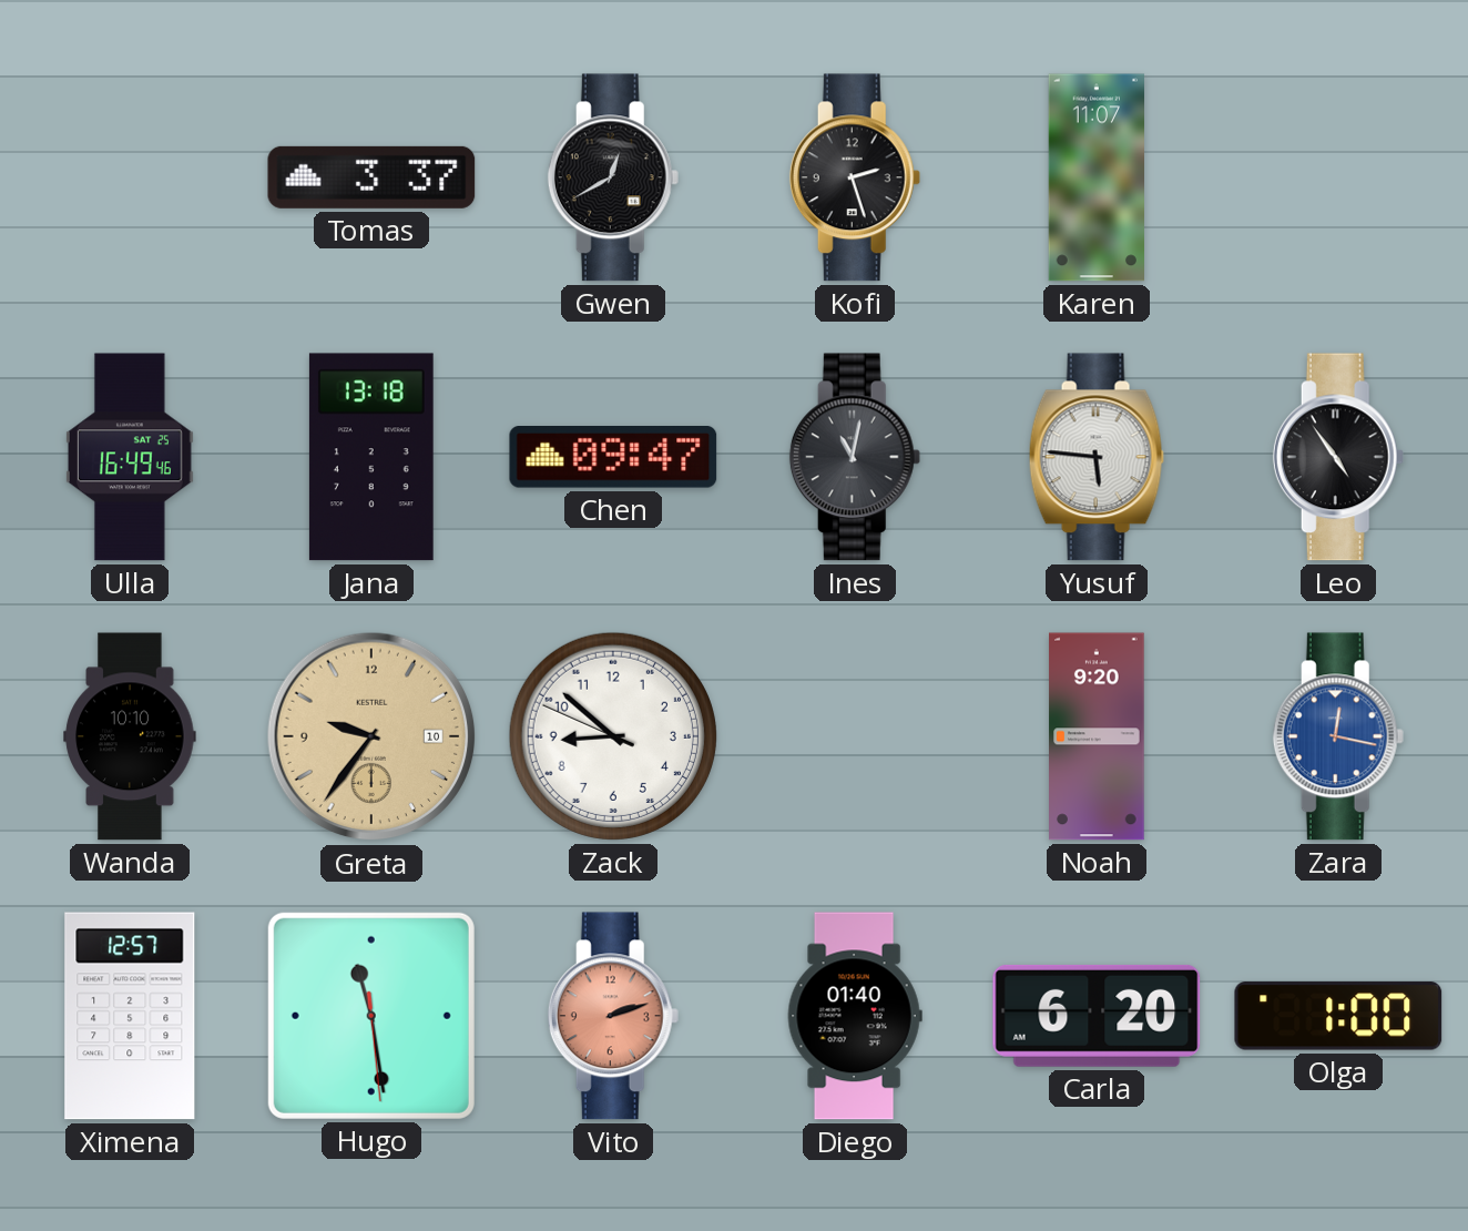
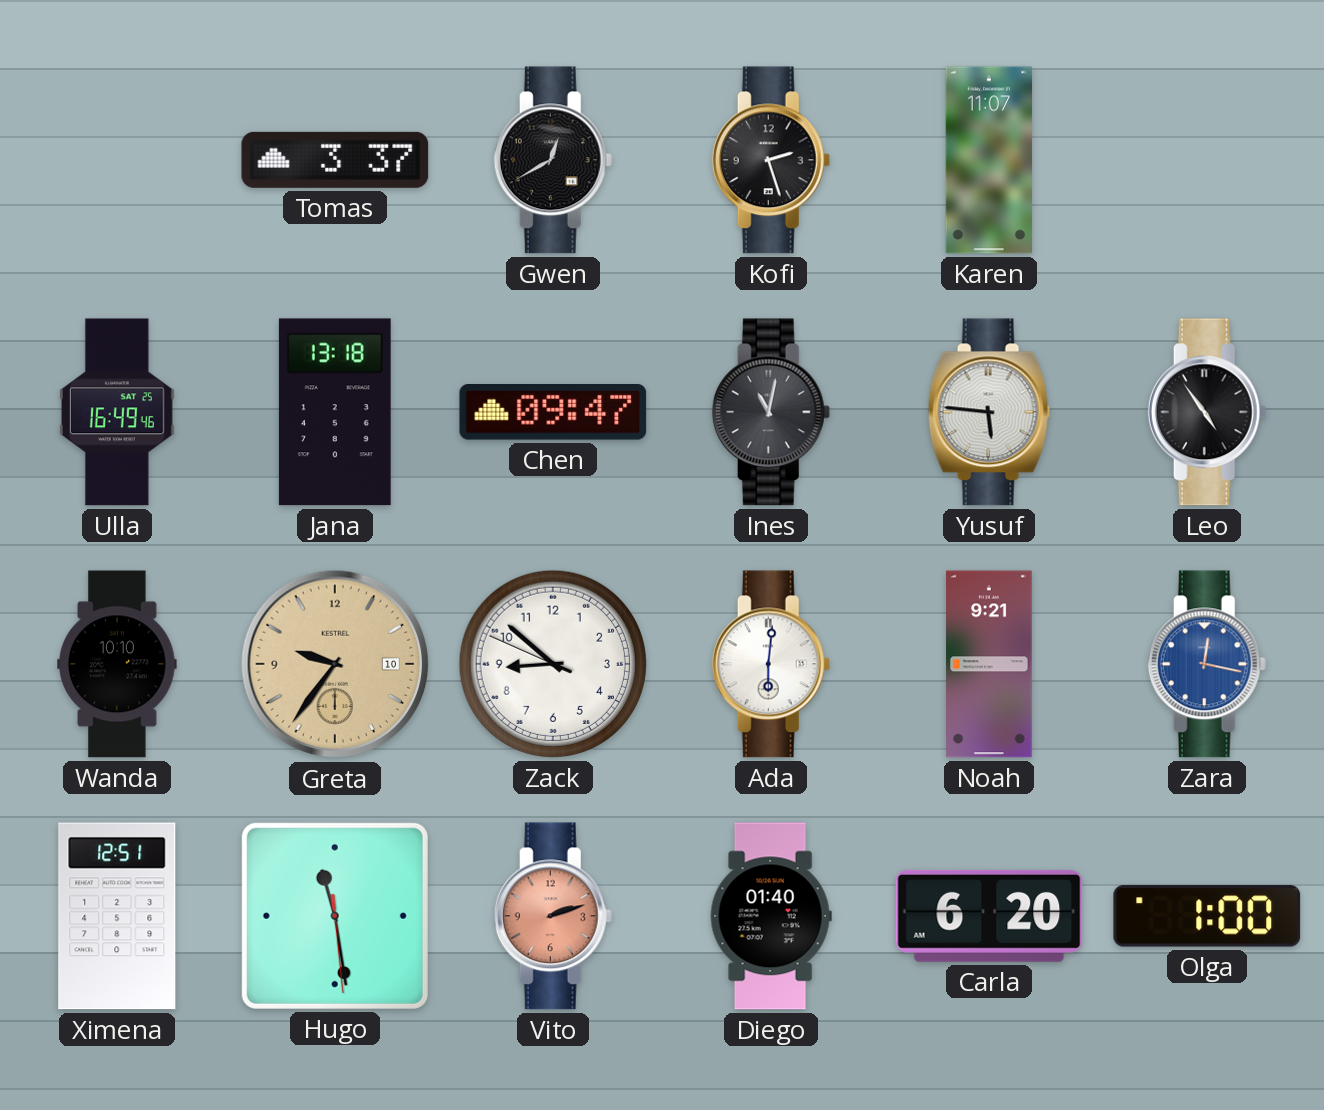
Ada: none -> 6:01 (771, 664)
Noah: 9:20 -> 9:21 (989, 664)
Ximena: 12:57 -> 12:51 (117, 916)
